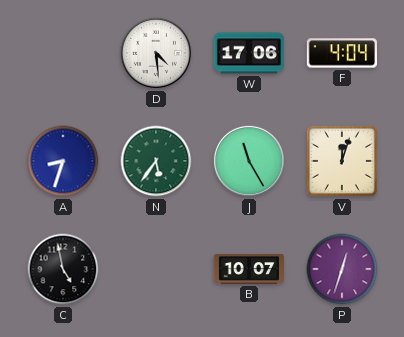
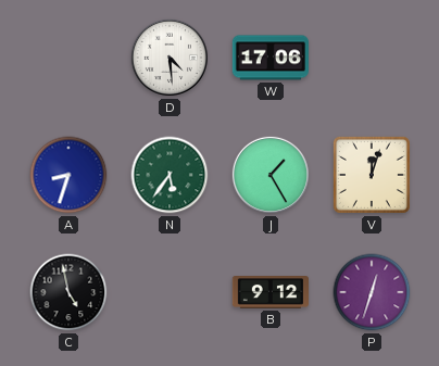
F: 4:04 -> none (341, 53)
J: 11:25 -> 1:25 (271, 175)
B: 10:07 -> 9:12 (269, 293)
